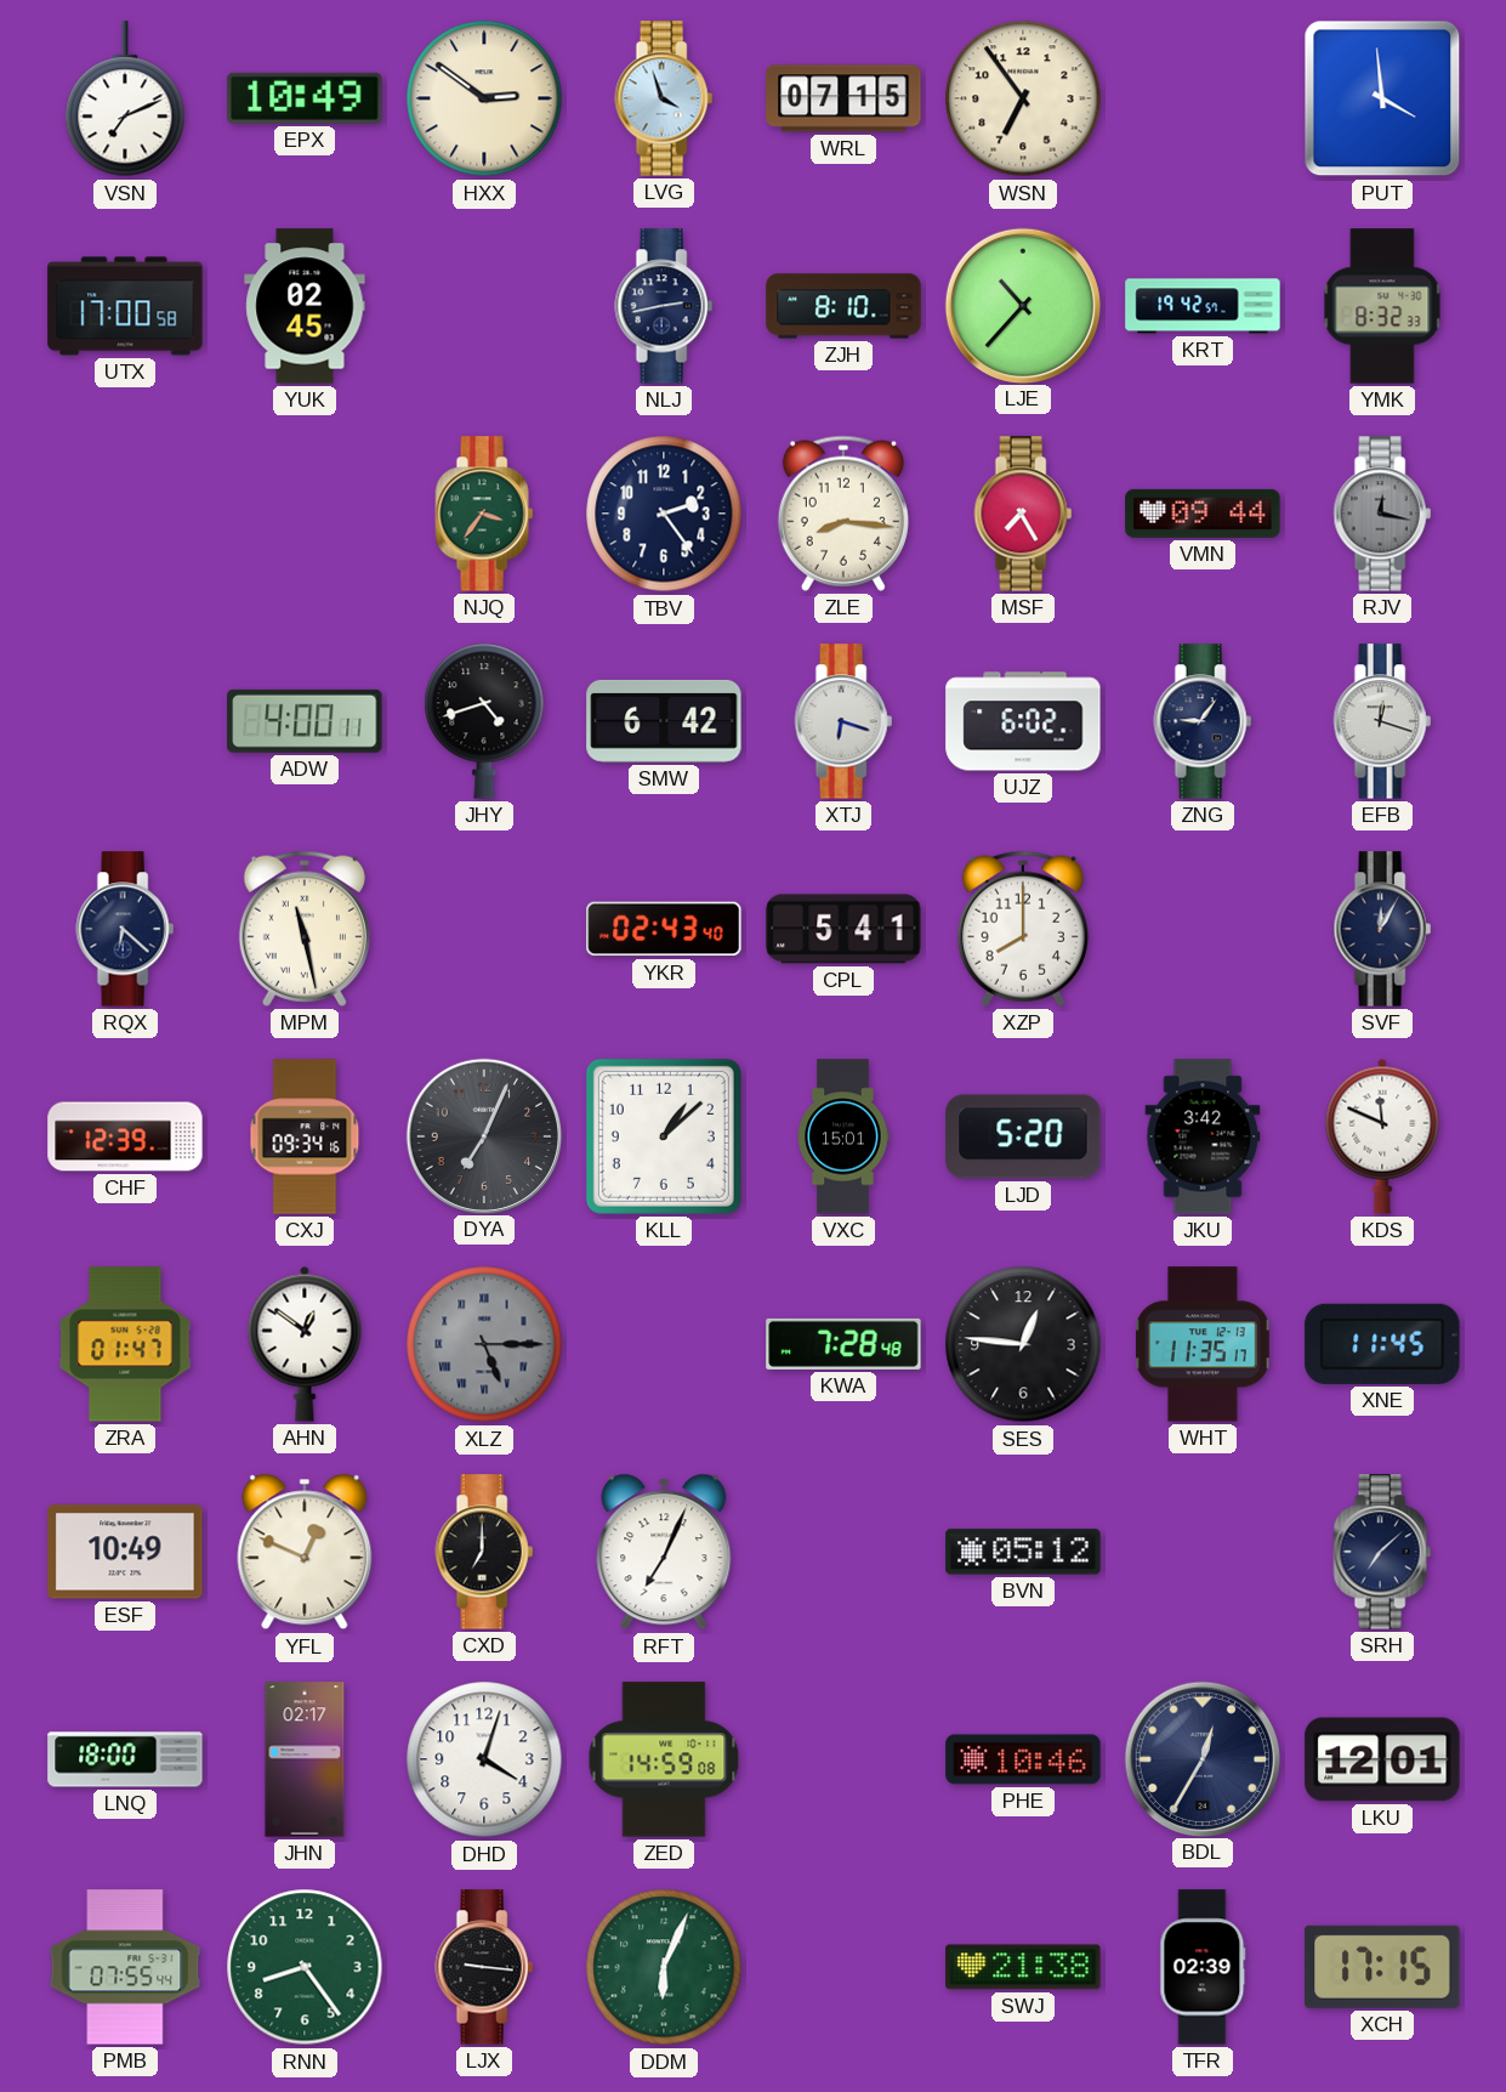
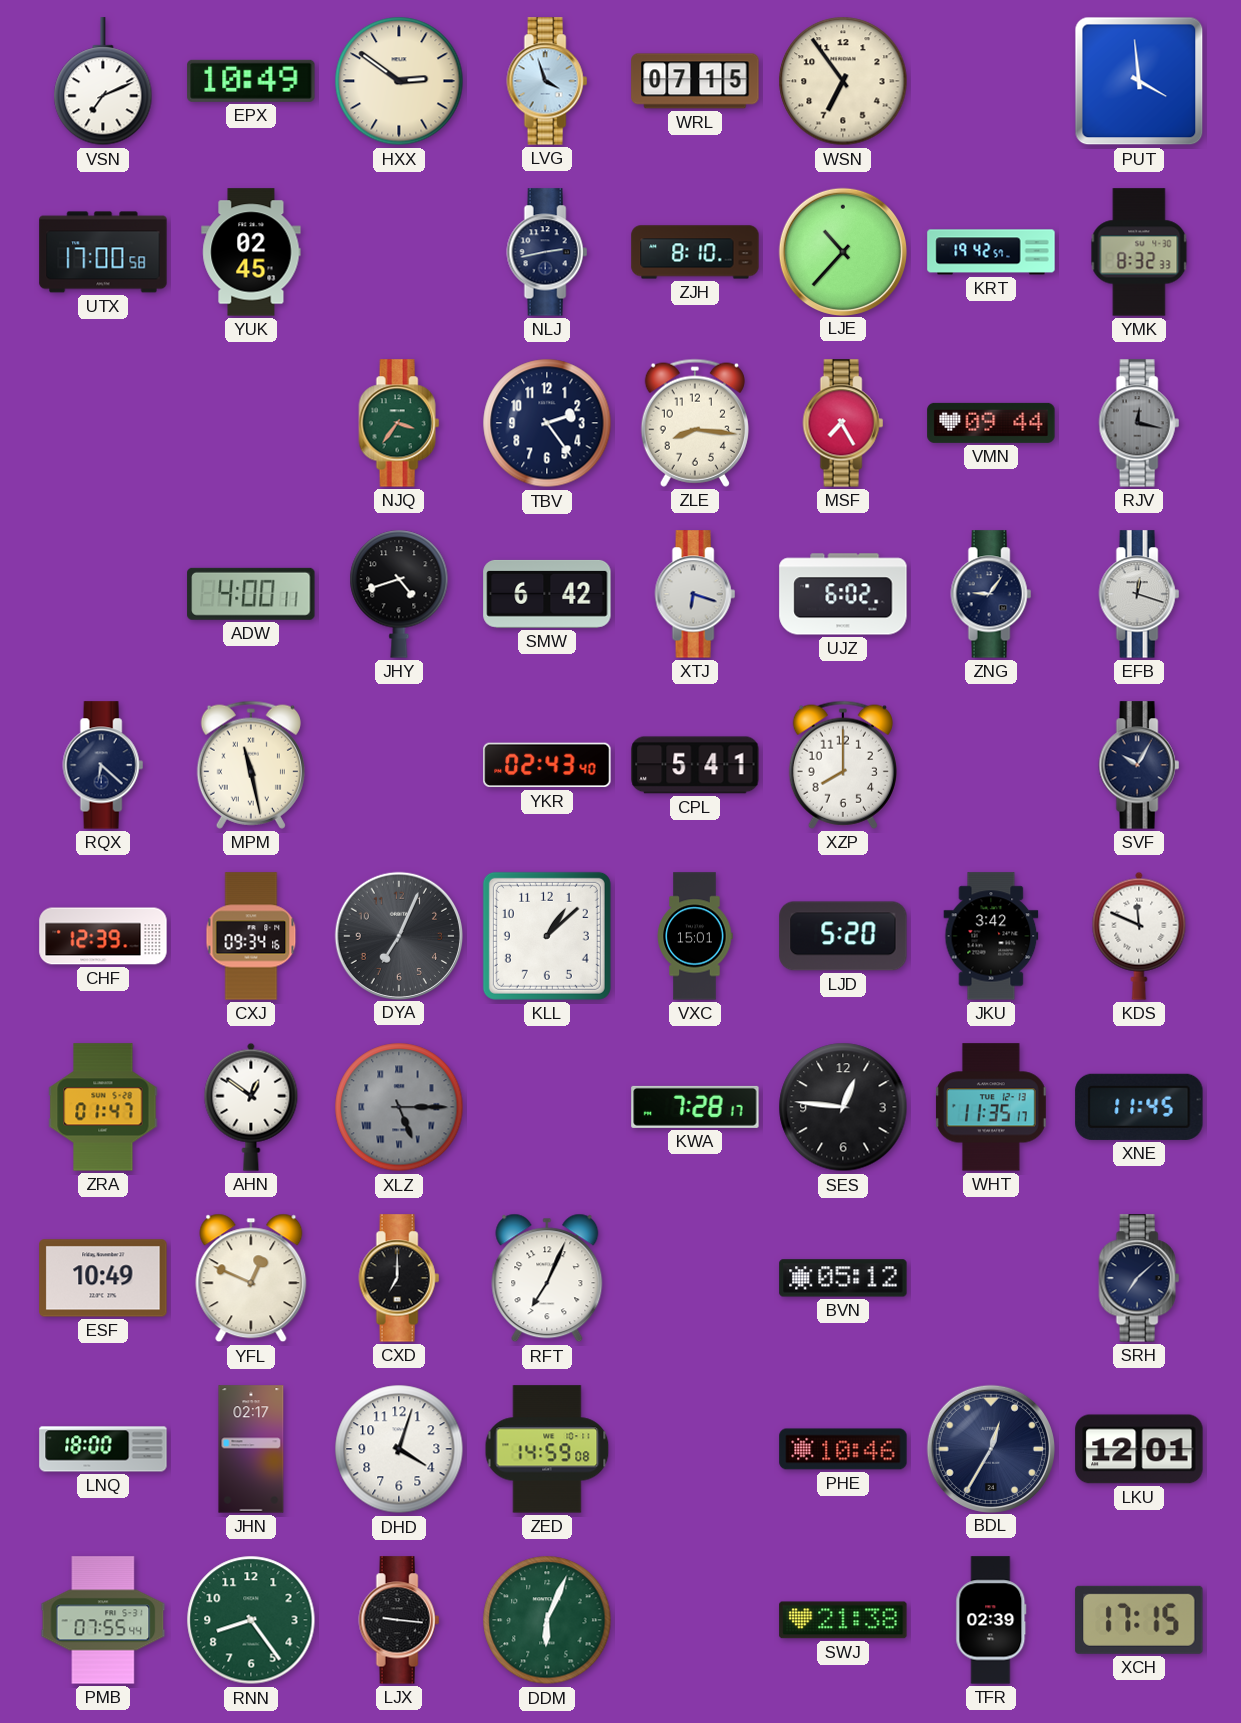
SVF: 12:05 -> 10:05 (1139, 765)
KWA: 7:28:48 -> 7:28:17 (695, 1107)
